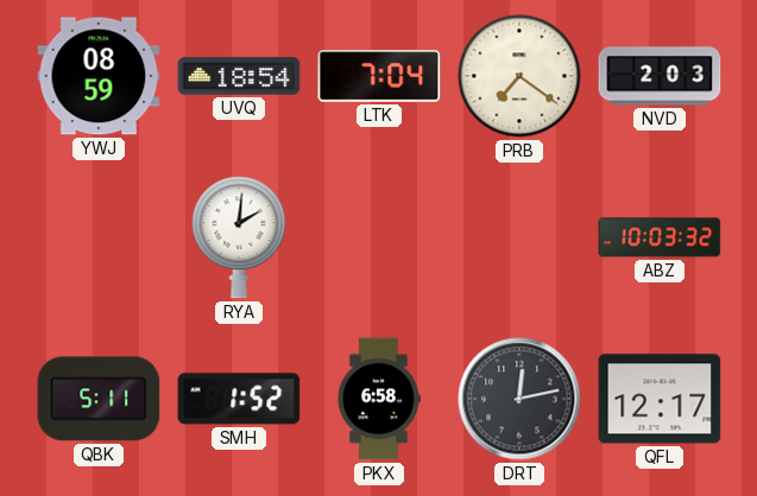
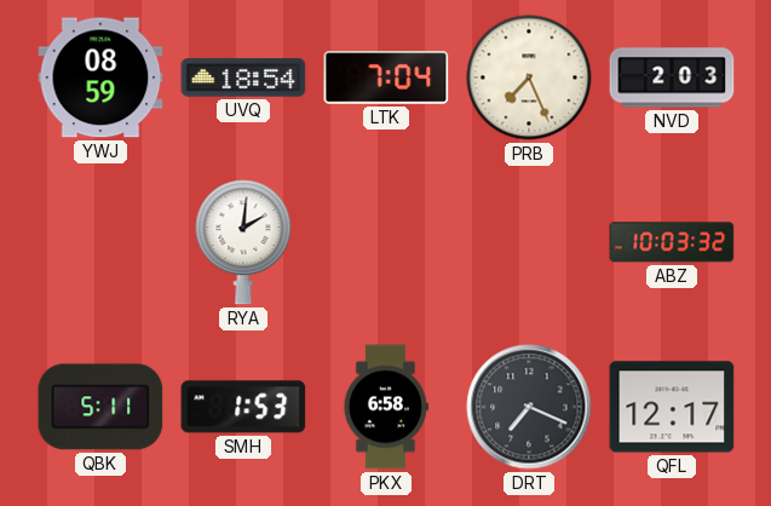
PRB: 7:21 -> 7:26 (529, 77)
SMH: 1:52 -> 1:53 (243, 407)
DRT: 12:13 -> 7:19 (529, 407)
